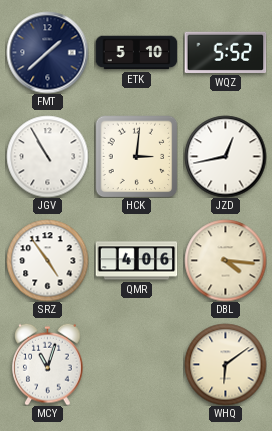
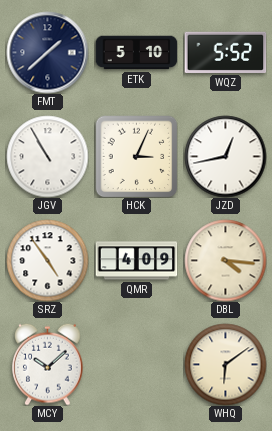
HCK: 3:01 -> 3:04 (136, 156)
QMR: 4:06 -> 4:09 (136, 261)
MCY: 11:03 -> 10:08 (48, 364)
